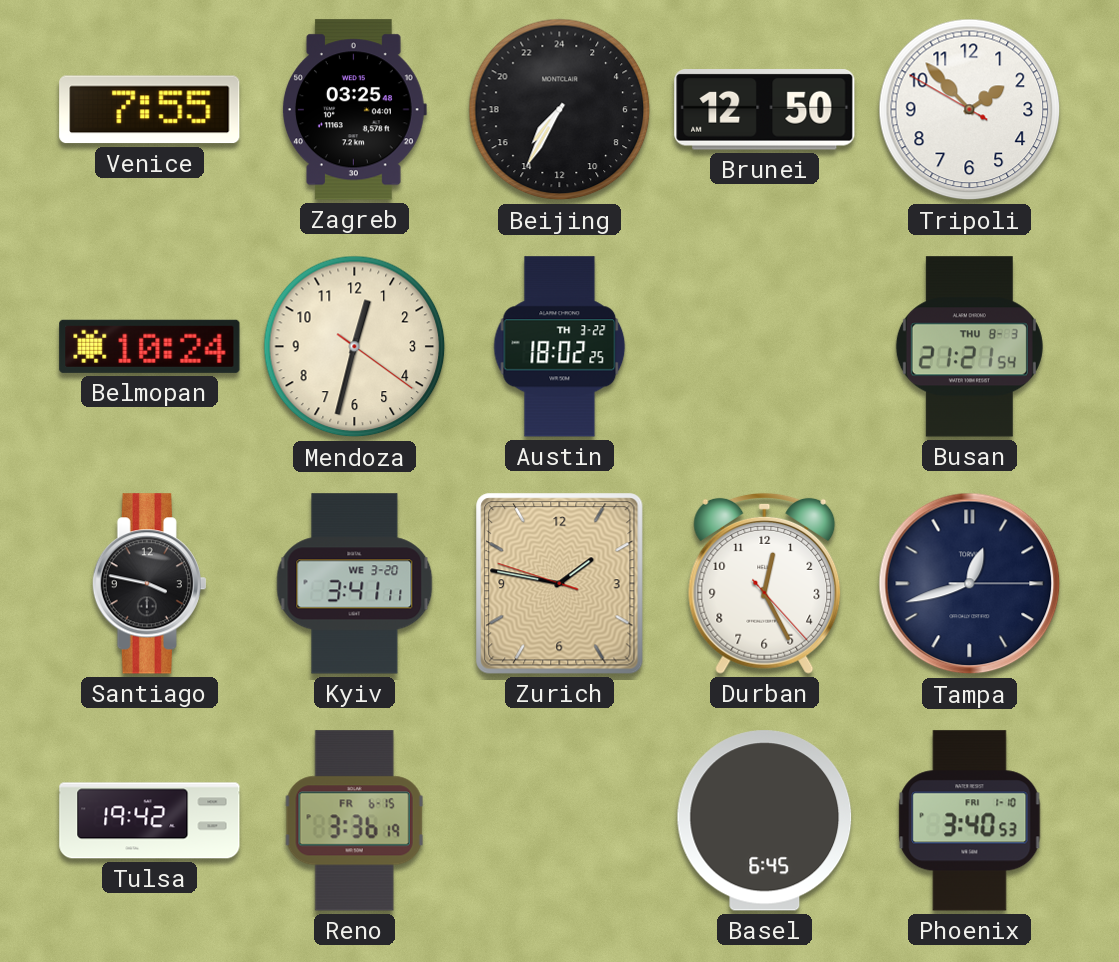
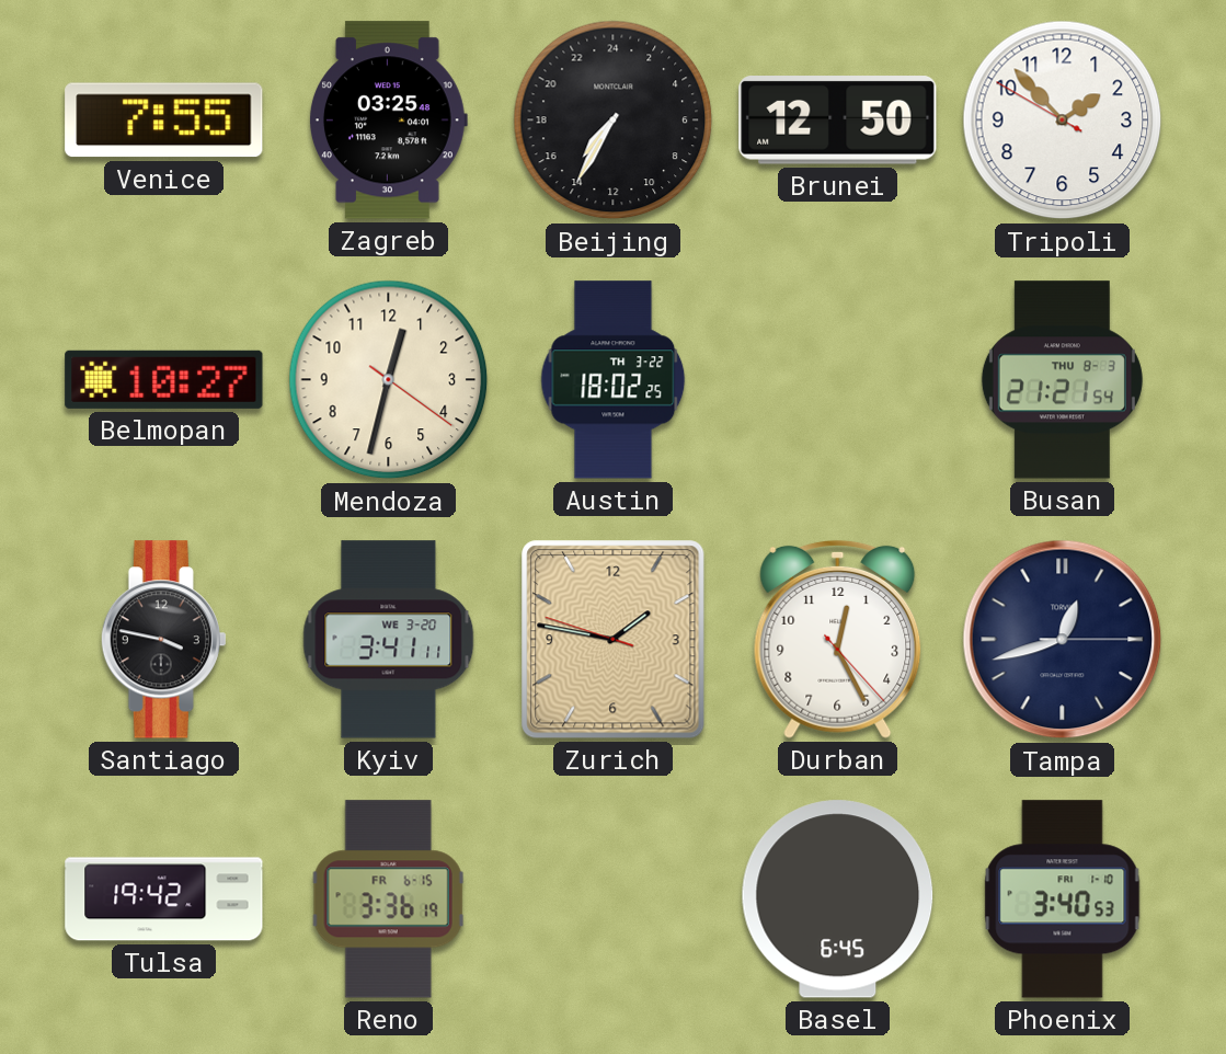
Belmopan: 10:24 -> 10:27 (164, 379)
